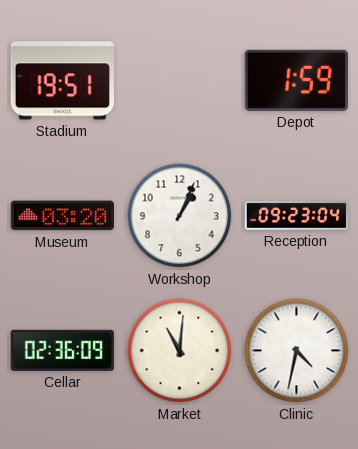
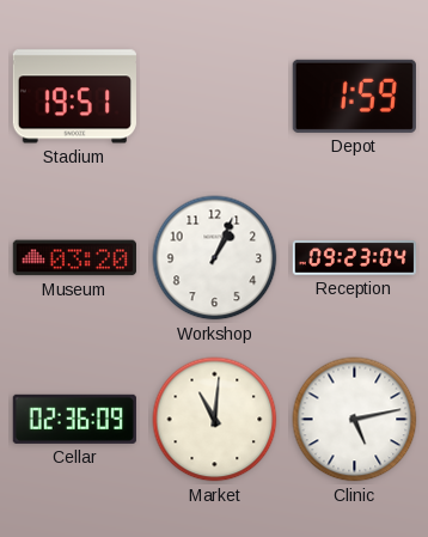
Clinic: 4:32 -> 5:13 (355, 420)
